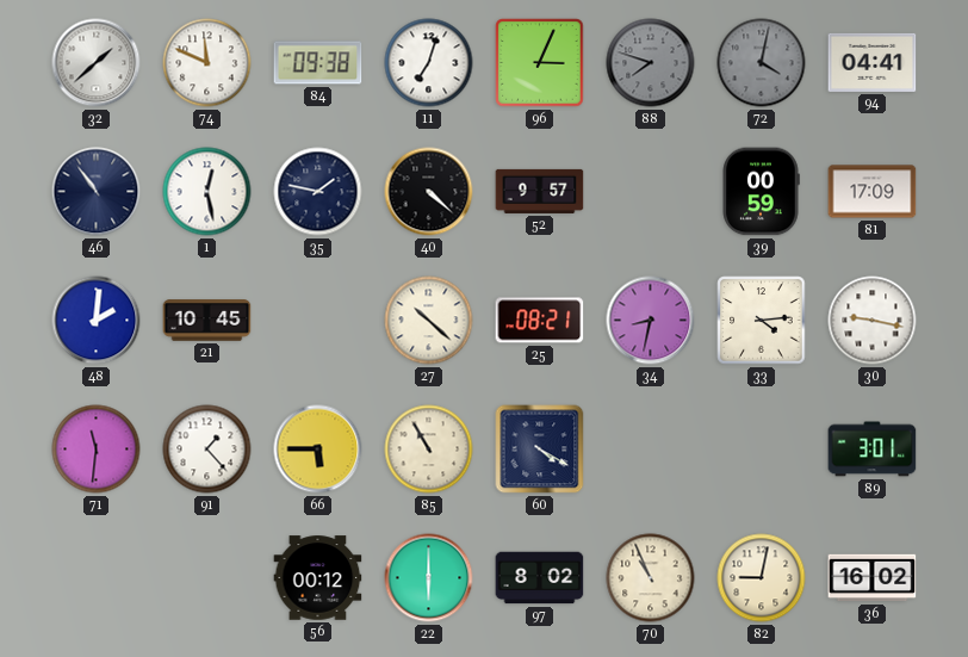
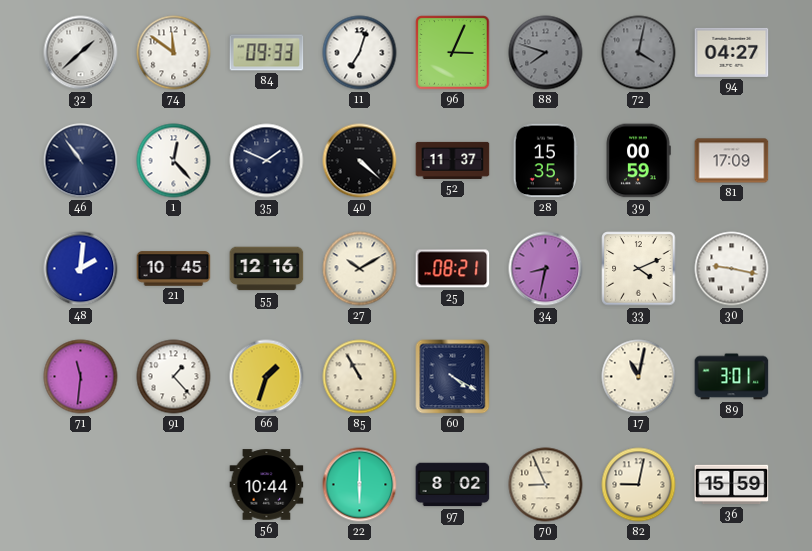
74: 11:49 -> 11:51 (174, 53)
84: 09:38 -> 09:33 (267, 53)
94: 04:41 -> 04:27 (732, 52)
1: 12:28 -> 12:23 (174, 161)
35: 1:47 -> 1:49 (267, 161)
52: 9:57 -> 11:37 (453, 160)
28: none -> 15:35 (545, 161)
55: none -> 12:16 (267, 269)
27: 10:22 -> 10:10 (360, 269)
33: 4:14 -> 4:11 (639, 269)
66: 5:45 -> 1:33 (267, 377)
17: none -> 11:02 (639, 377)
56: 00:12 -> 10:44 (267, 485)
70: 10:56 -> 8:56 (546, 485)
36: 16:02 -> 15:59 (732, 485)
